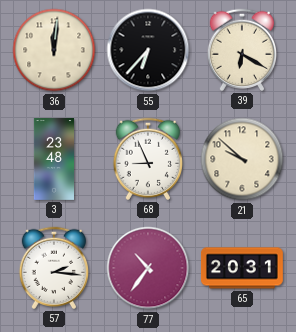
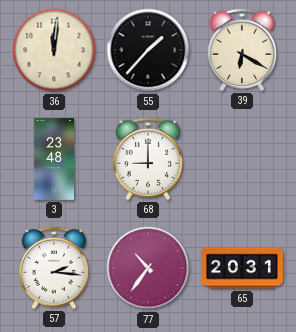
55: 6:37 -> 1:37 (148, 50)
68: 8:56 -> 9:00 (147, 159)
21: 9:52 -> none (242, 159)
